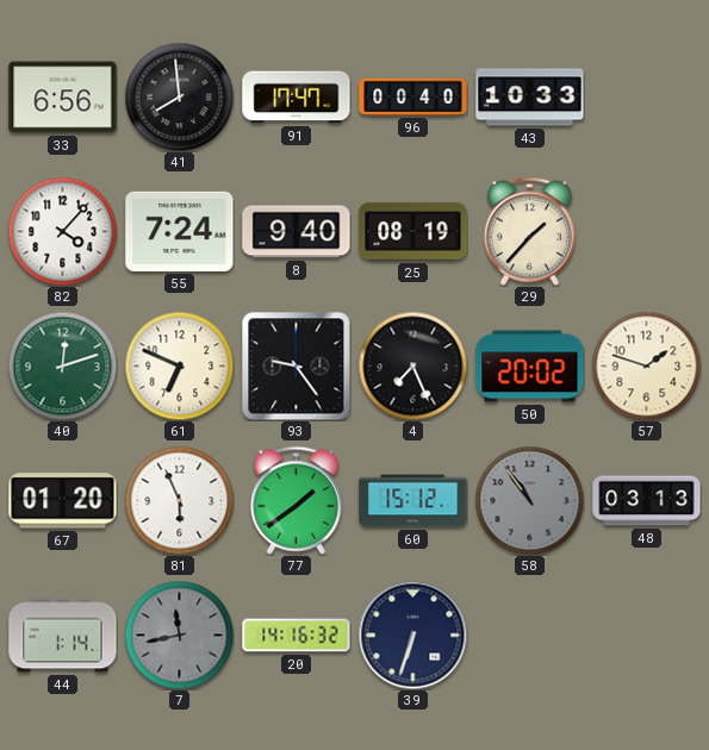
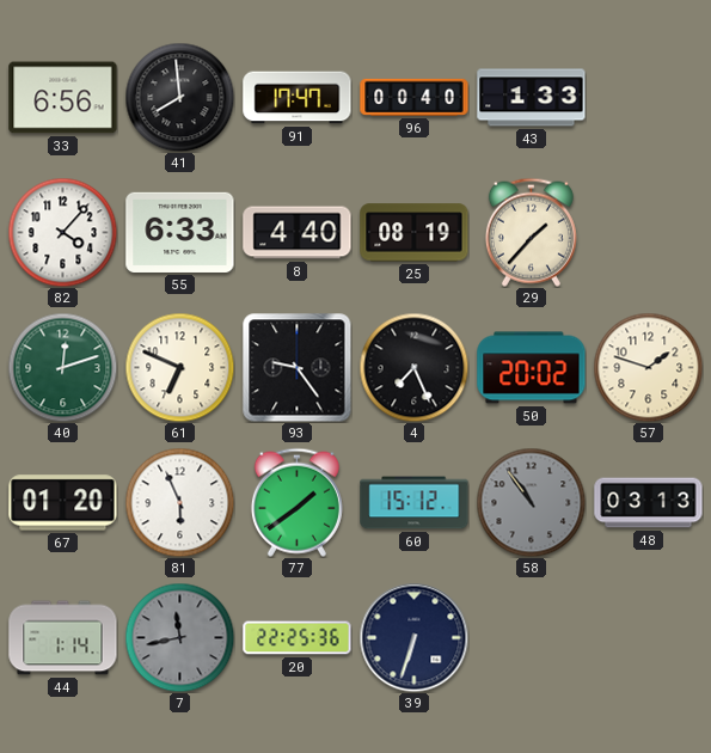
43: 10:33 -> 1:33 (532, 98)
55: 7:24 -> 6:33 (180, 232)
8: 9:40 -> 4:40 (298, 233)
20: 14:16 -> 22:25 (298, 638)
